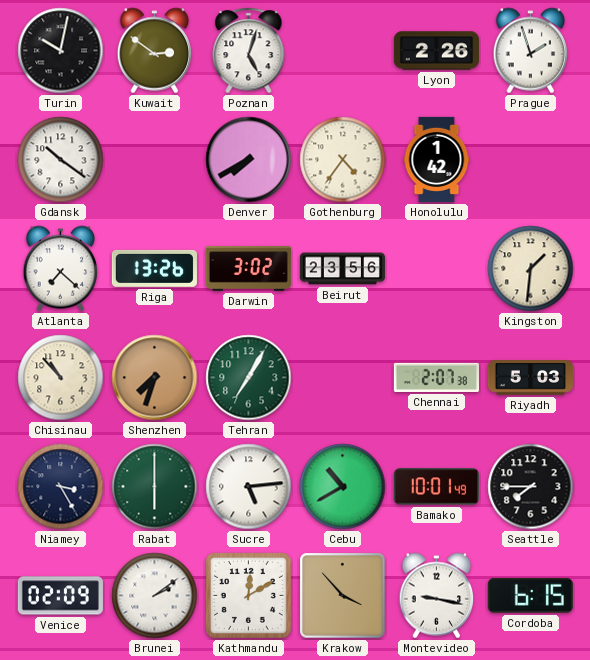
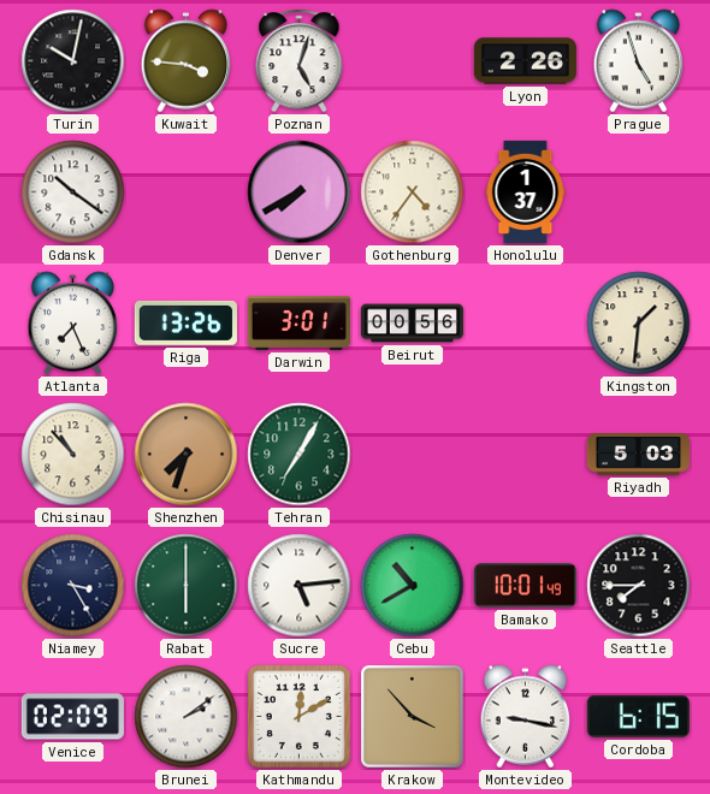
Kuwait: 2:51 -> 3:46 (187, 61)
Prague: 1:57 -> 4:57 (639, 61)
Honolulu: 1:42 -> 1:37 (526, 191)
Atlanta: 7:22 -> 7:26 (73, 324)
Darwin: 3:02 -> 3:01 (298, 322)
Beirut: 23:56 -> 00:56 (412, 324)
Chennai: 2:07 -> none (436, 377)
